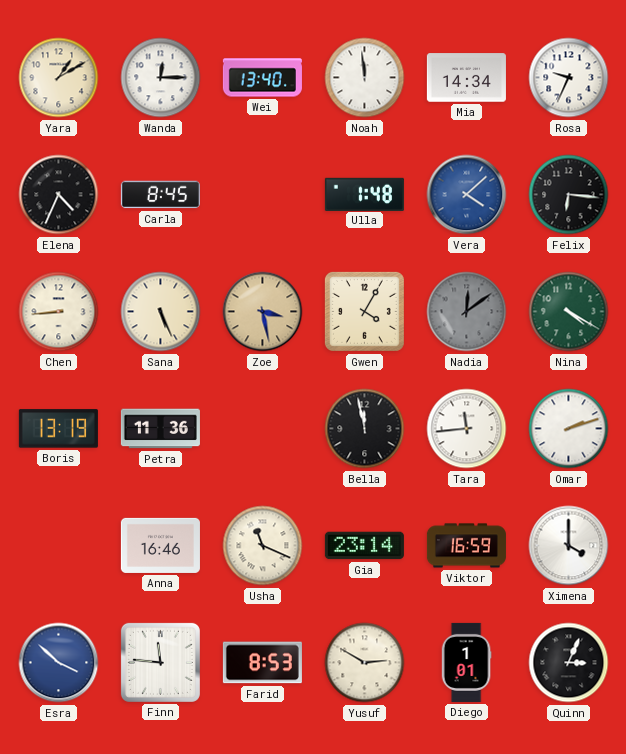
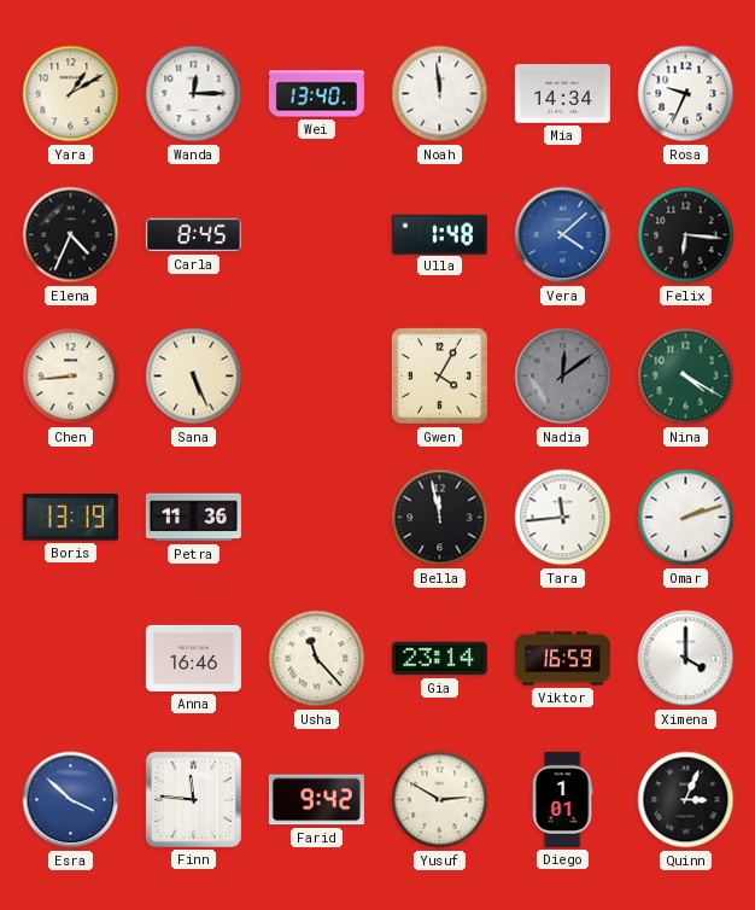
Zoe: 3:28 -> none (263, 312)
Usha: 11:19 -> 11:23 (317, 659)
Farid: 8:53 -> 9:42 (316, 800)
